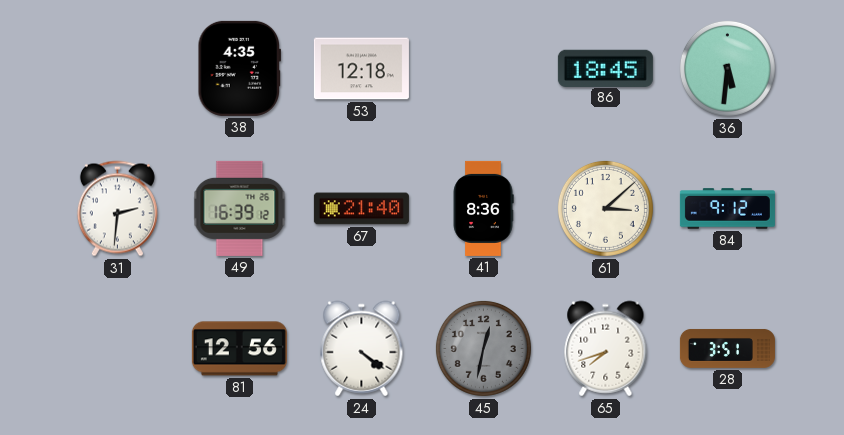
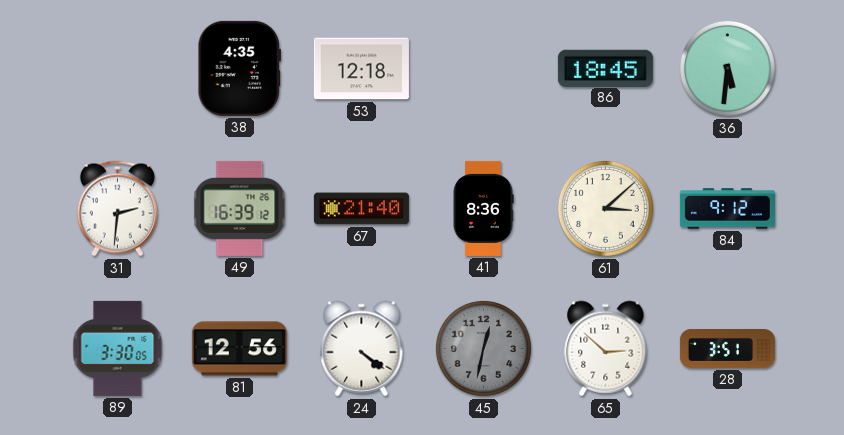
89: none -> 3:30 (118, 348)
65: 7:42 -> 2:52 (606, 349)
